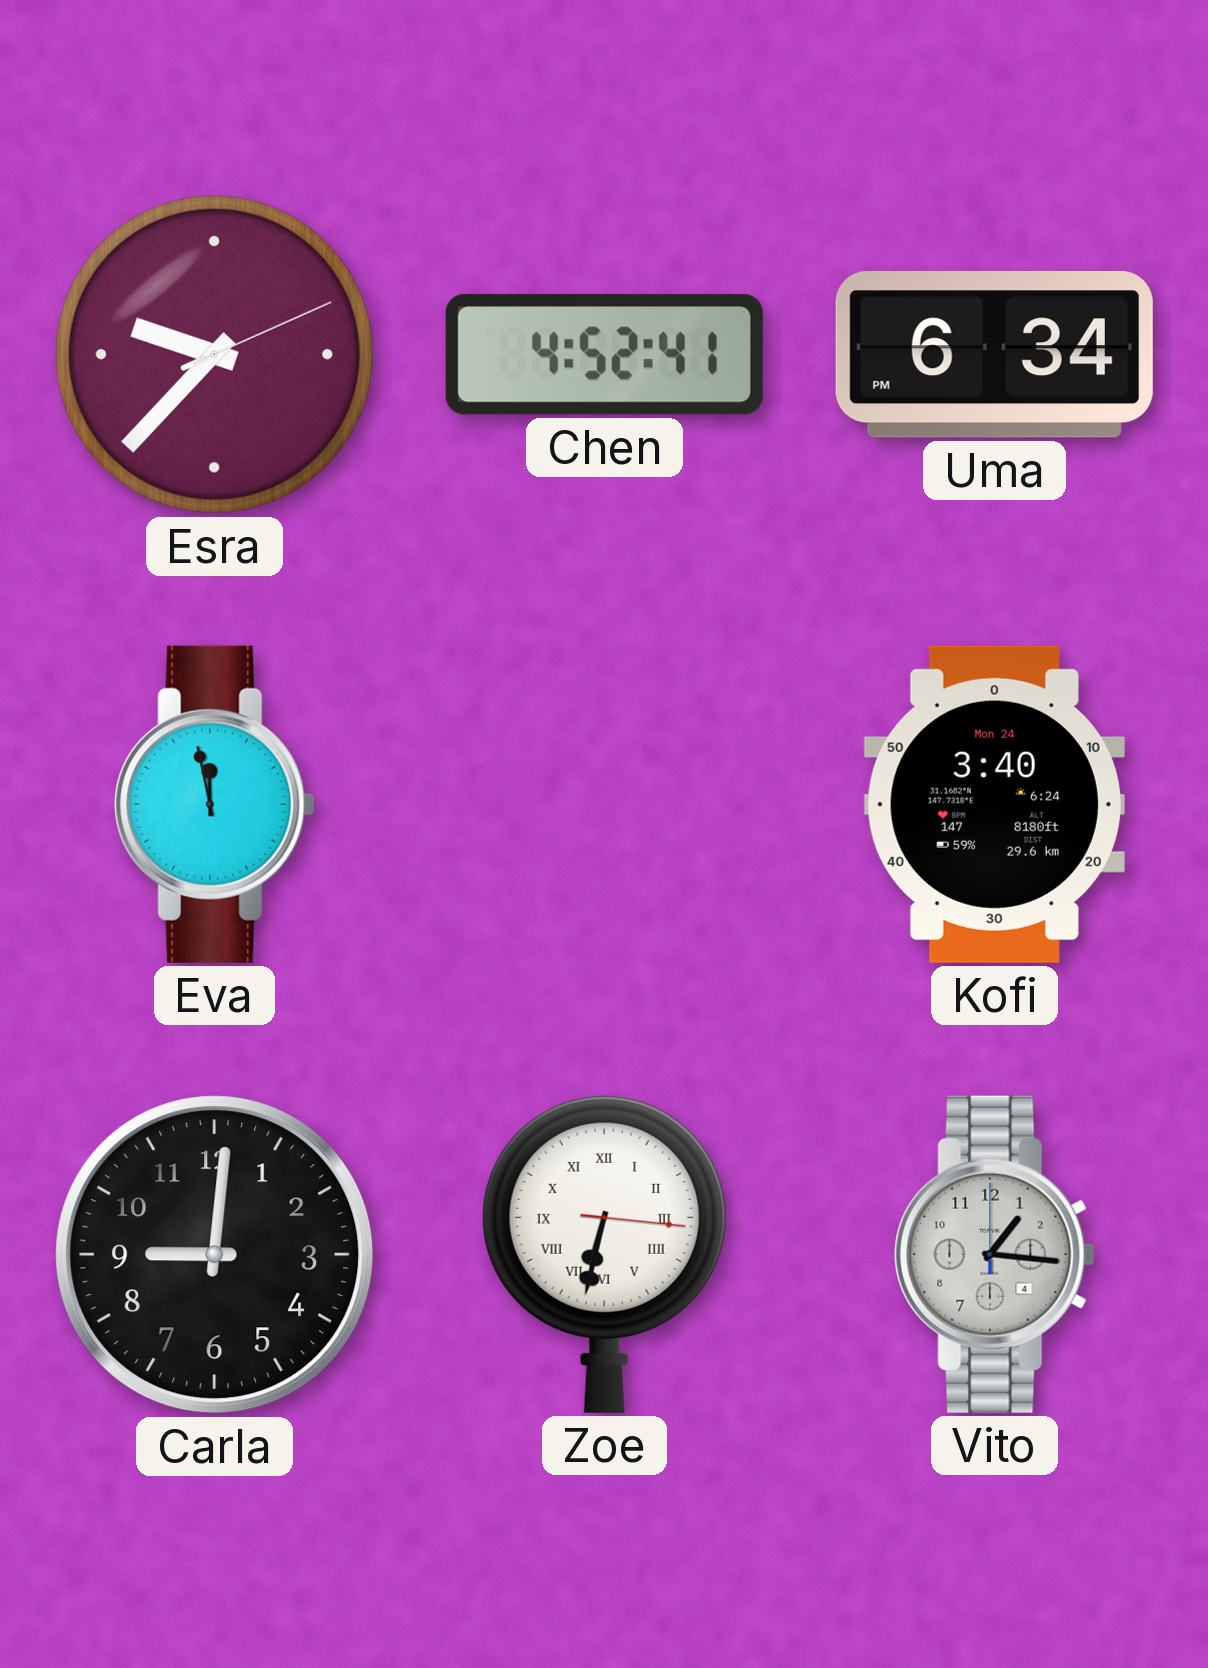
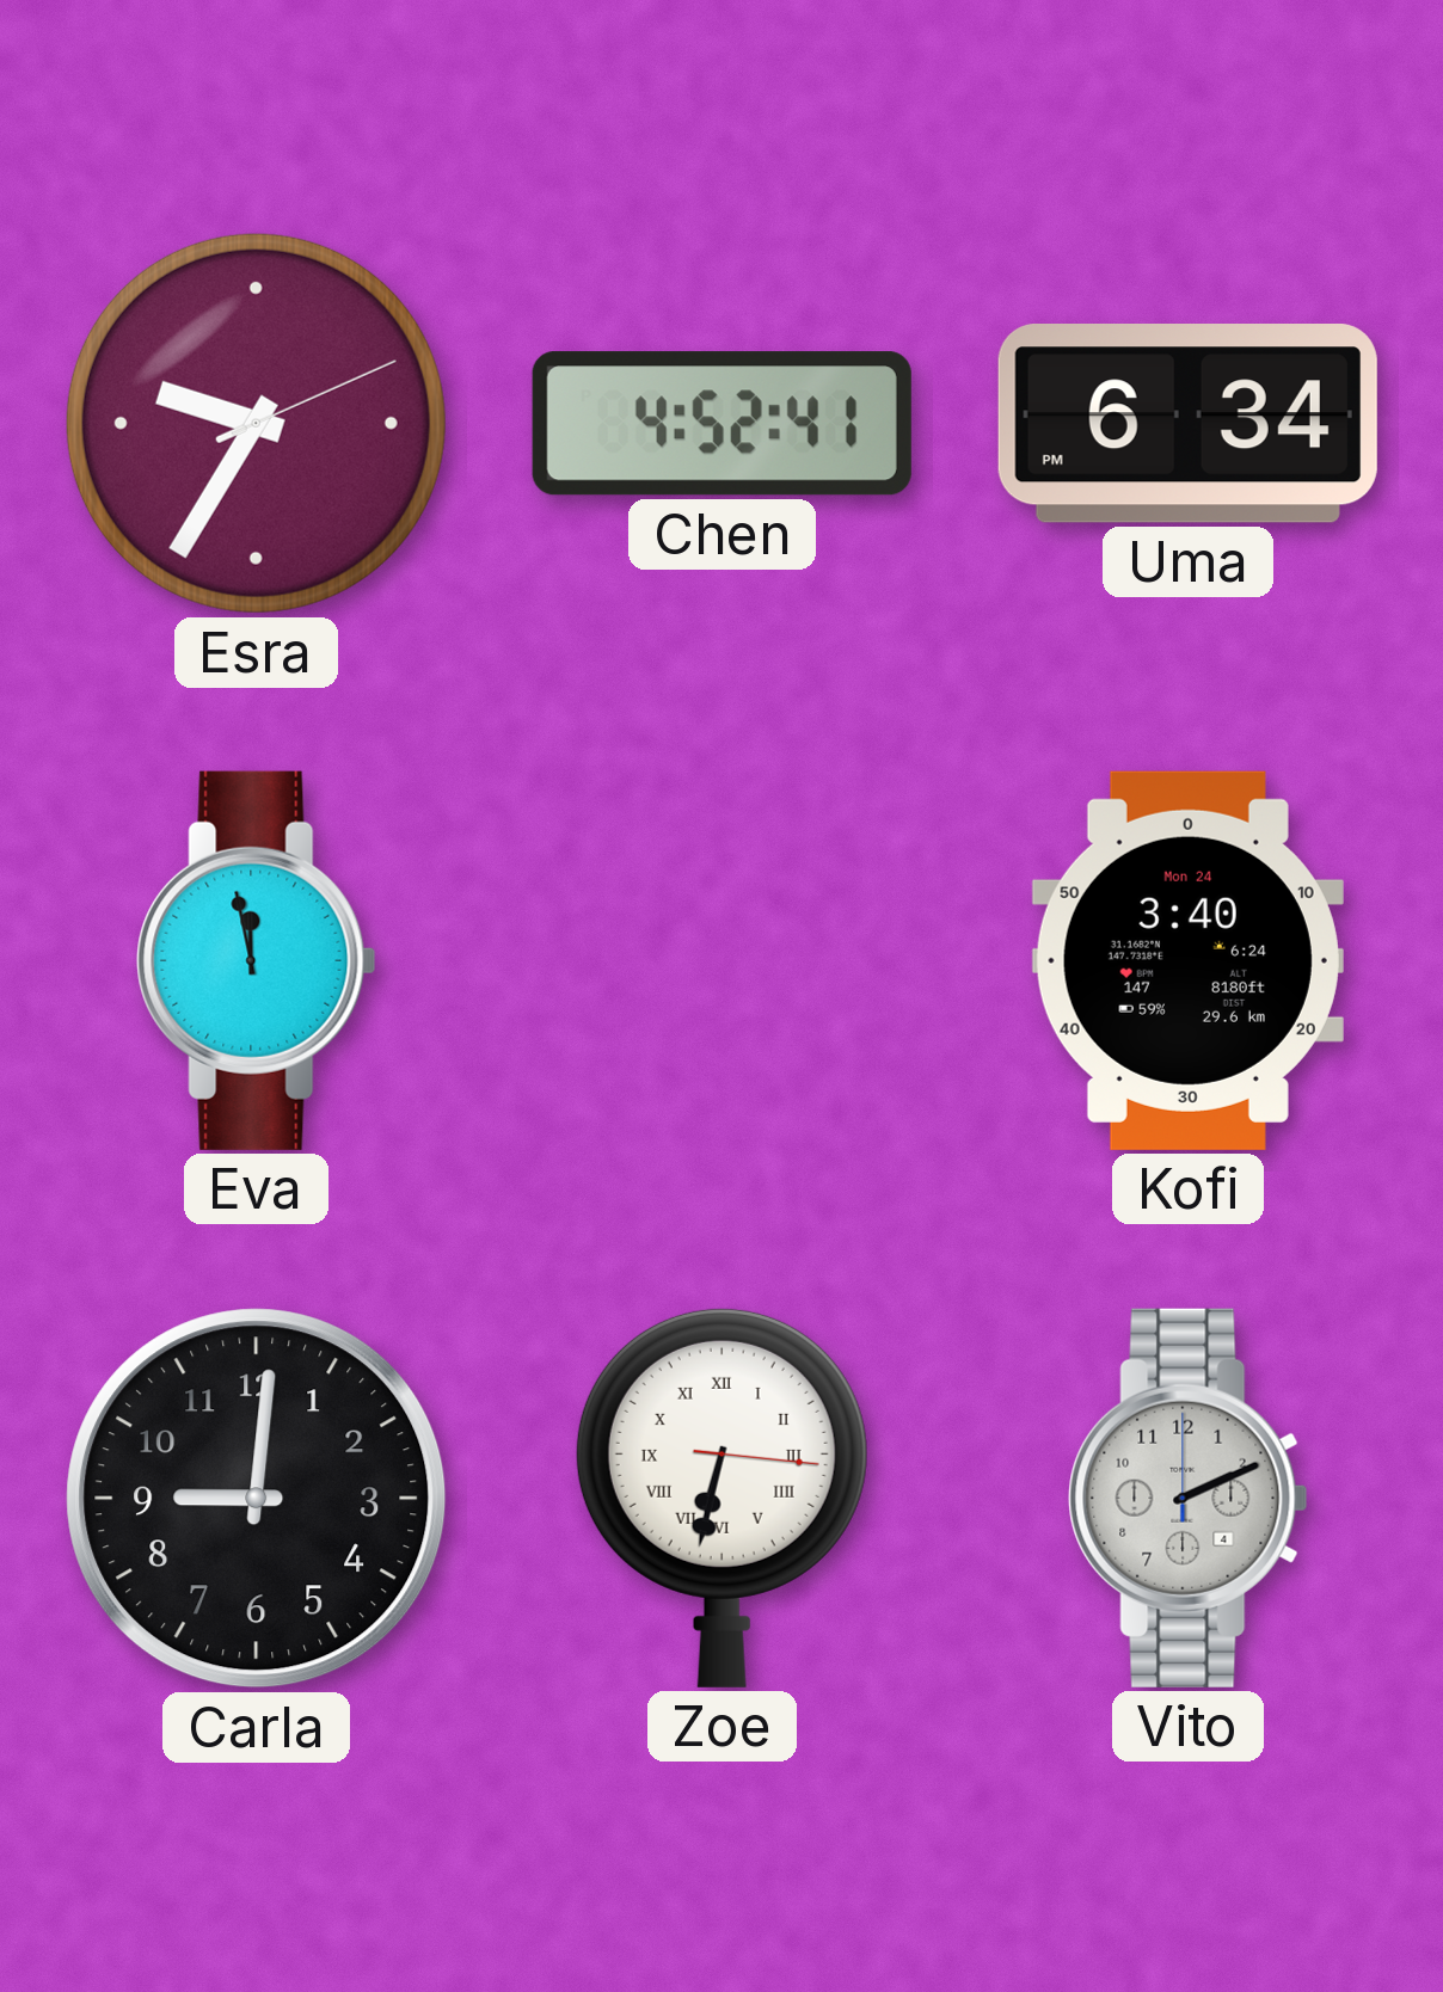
Esra: 9:37 -> 9:35 (256, 423)
Vito: 1:16 -> 2:11 (1189, 1498)
